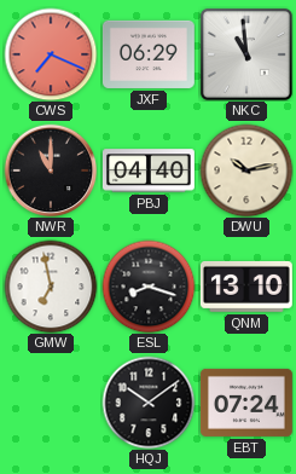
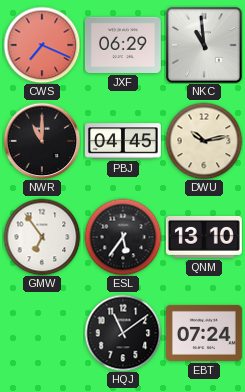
PBJ: 04:40 -> 04:45 (123, 141)
GMW: 6:58 -> 6:54 (42, 237)
ESL: 8:18 -> 5:36 (123, 237)
HQJ: 10:09 -> 11:09 (123, 333)
